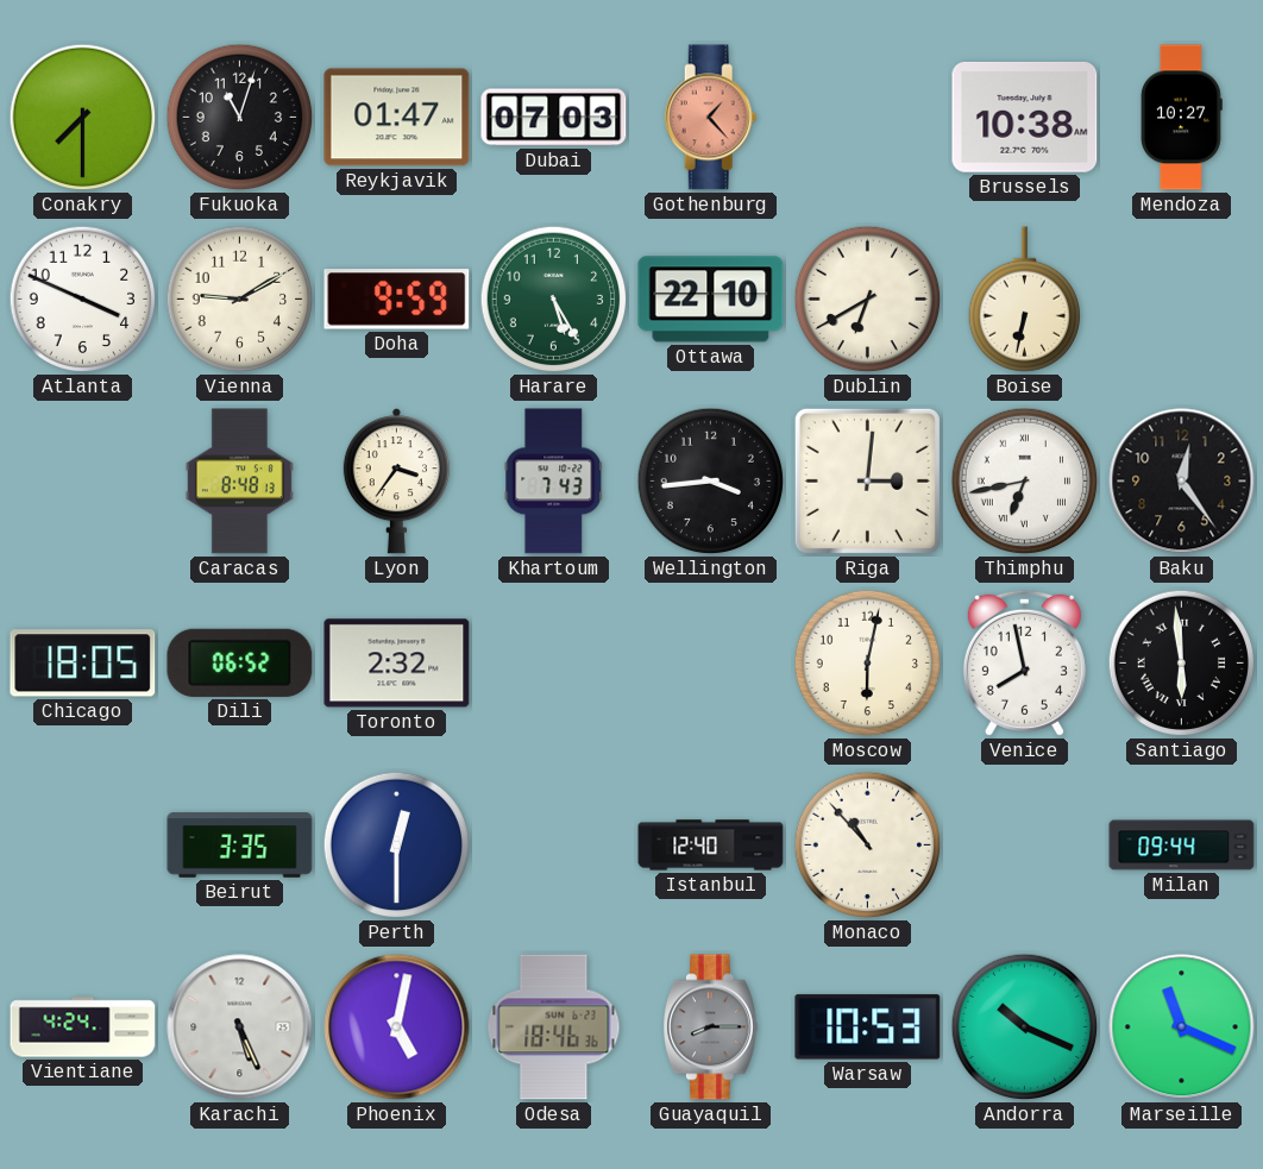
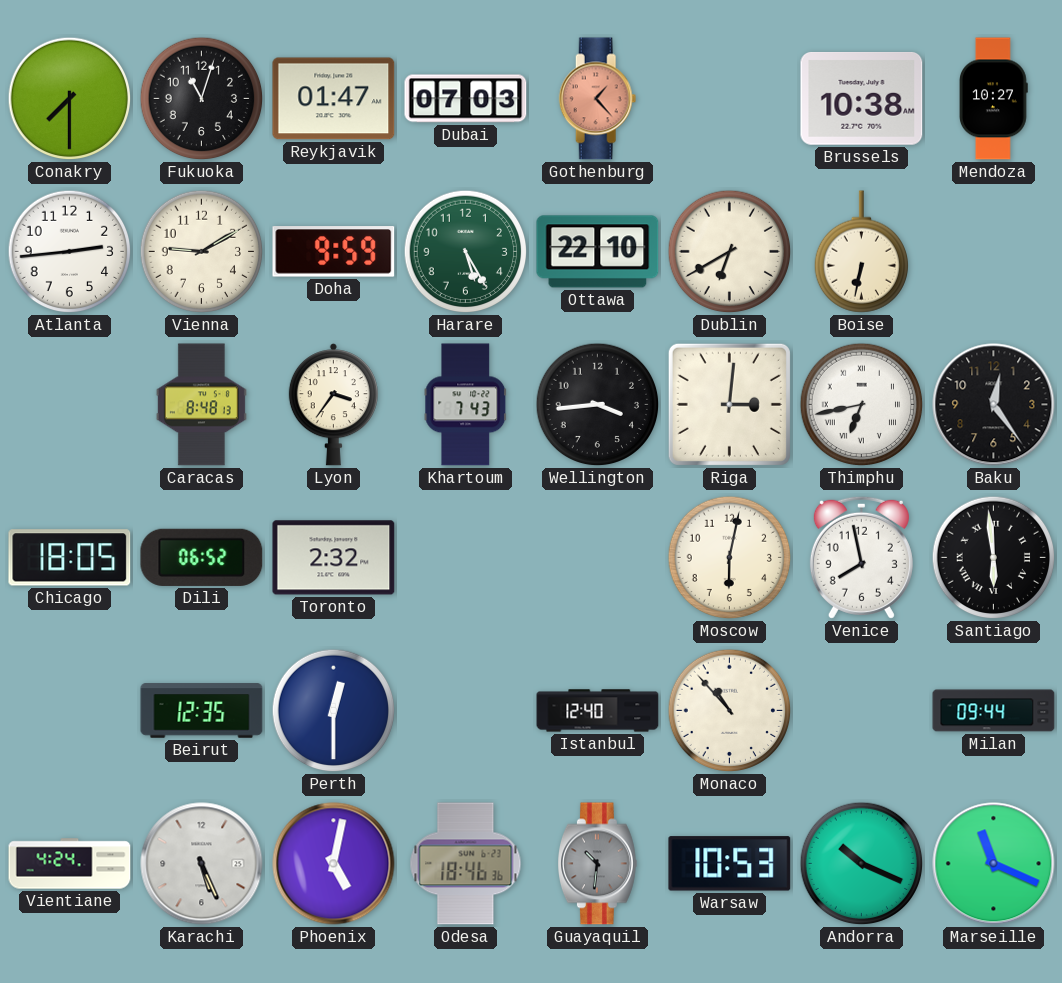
Atlanta: 3:49 -> 2:44 (70, 252)
Beirut: 3:35 -> 12:35 (202, 711)
Guayaquil: 8:15 -> 10:31 (598, 864)
